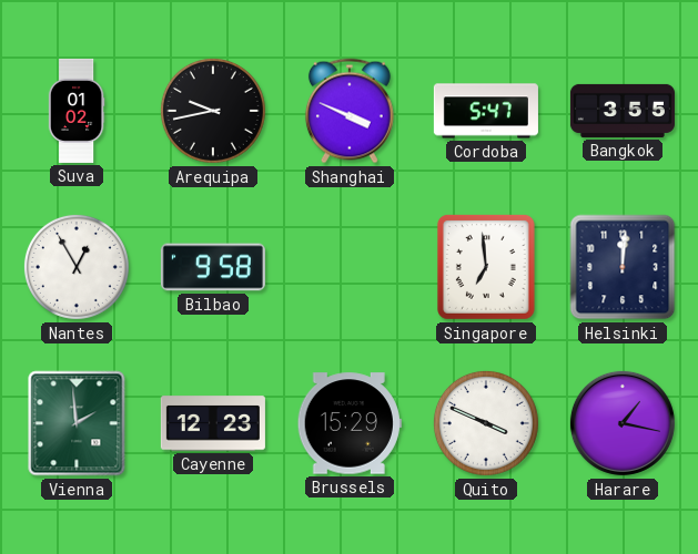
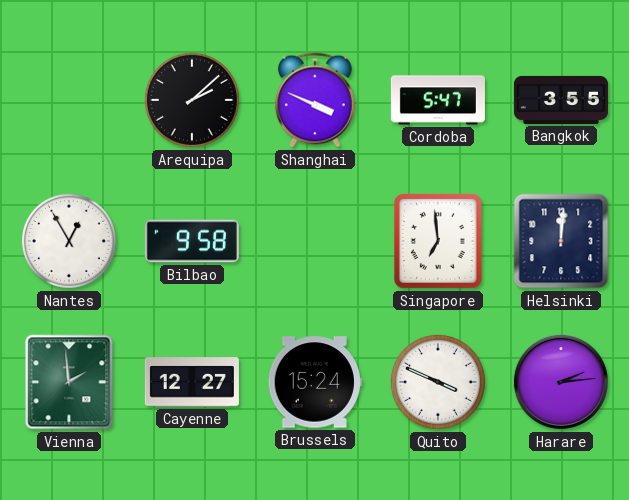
Suva: 01:02 -> none (77, 111)
Arequipa: 9:43 -> 2:08 (192, 100)
Cayenne: 12:23 -> 12:27 (192, 382)
Brussels: 15:29 -> 15:24 (315, 382)
Harare: 1:17 -> 2:14 (561, 382)
